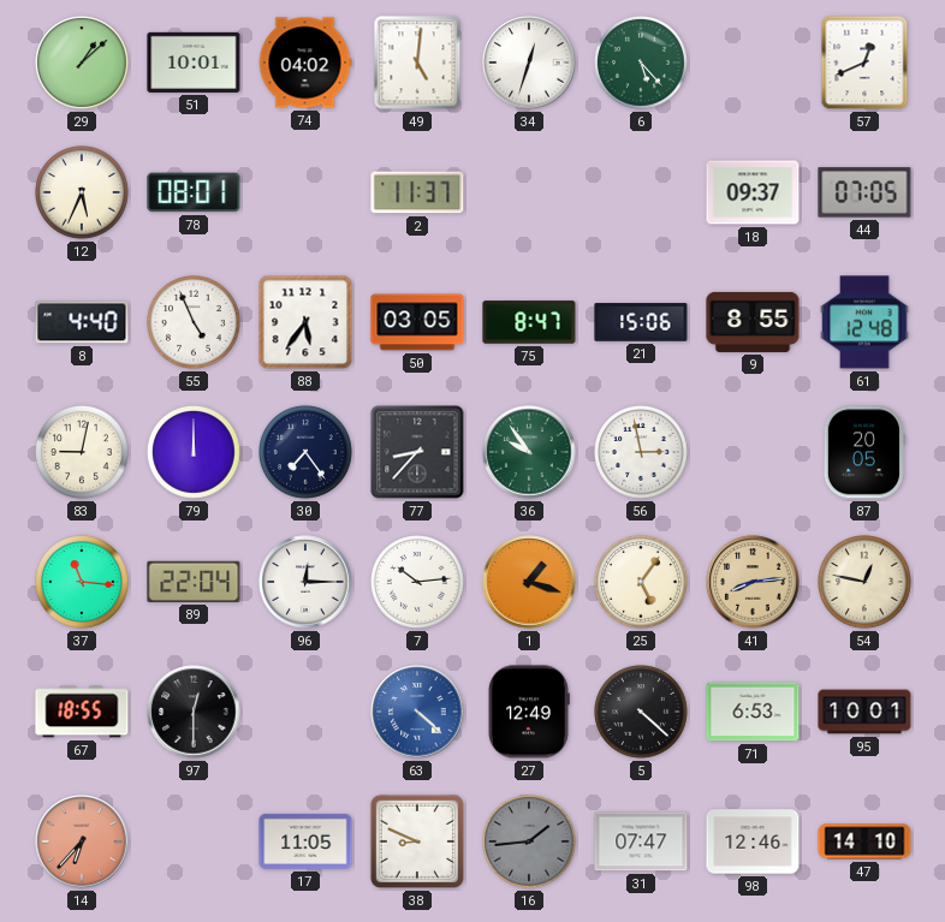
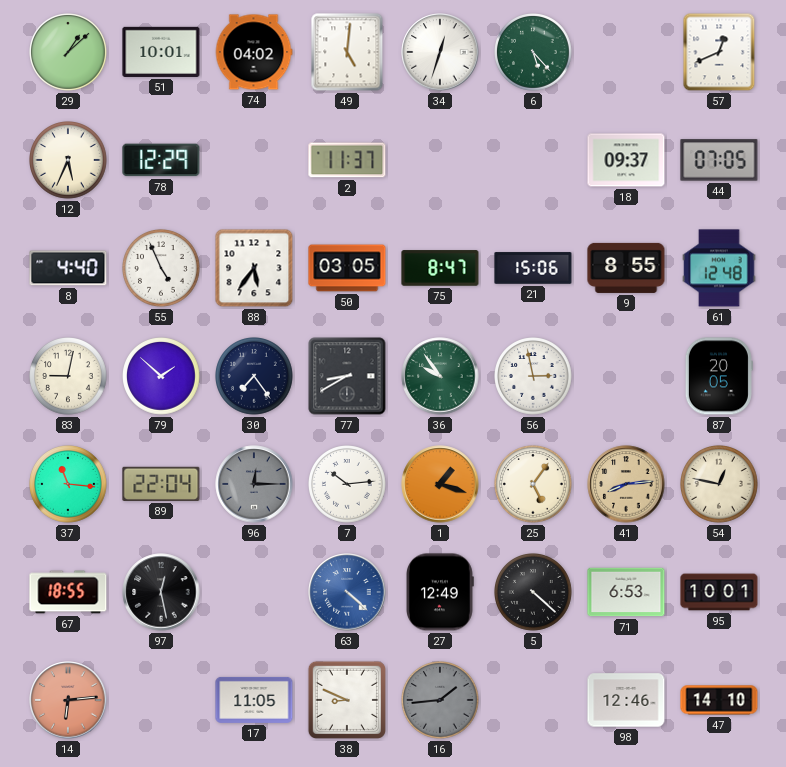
78: 08:01 -> 12:29 (161, 160)
79: 12:00 -> 1:52 (162, 377)
77: 8:37 -> 8:40 (347, 376)
96 dial: white -> grey (254, 484)
97: 12:30 -> 12:28 (161, 592)
14: 6:37 -> 6:14 (68, 700)
31: 07:47 -> none (641, 841)
